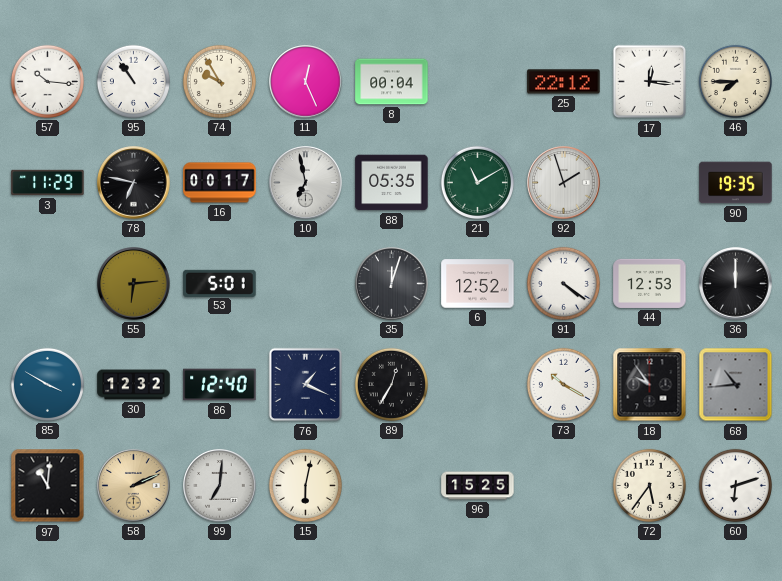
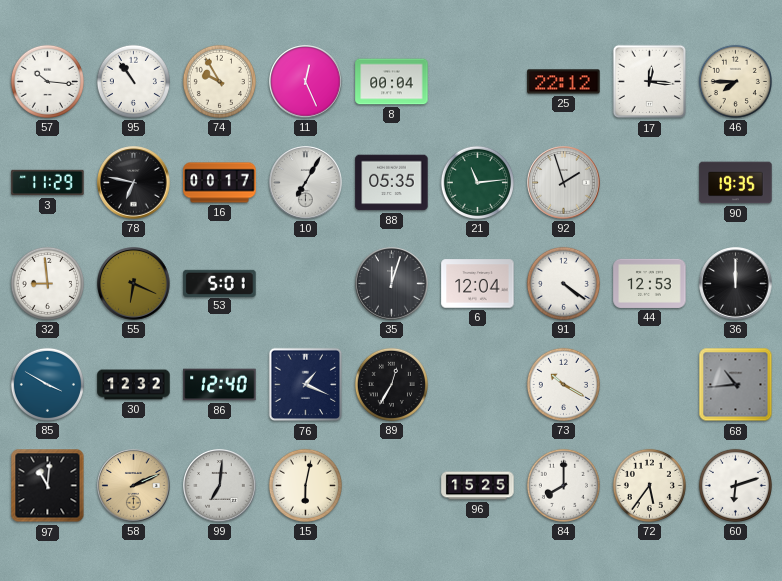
10: 6:58 -> 7:05 (306, 183)
21: 11:10 -> 11:14 (477, 182)
32: none -> 8:59 (47, 283)
55: 6:14 -> 6:19 (134, 284)
6: 12:52 -> 12:04 (478, 284)
18: 9:54 -> none (650, 385)
84: none -> 8:00 (563, 485)
